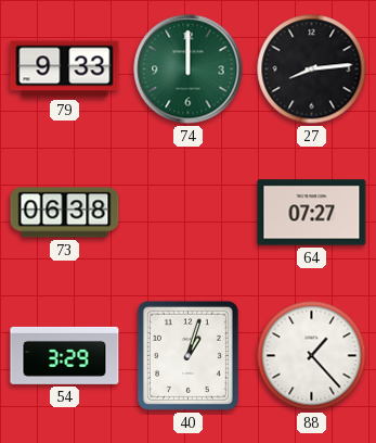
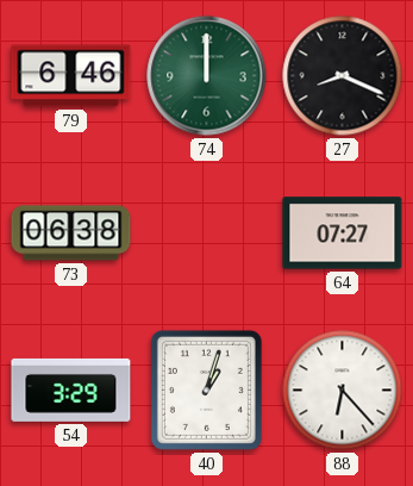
79: 9:33 -> 6:46 (71, 76)
27: 8:14 -> 8:19 (343, 76)
88: 1:23 -> 6:23 (343, 391)
